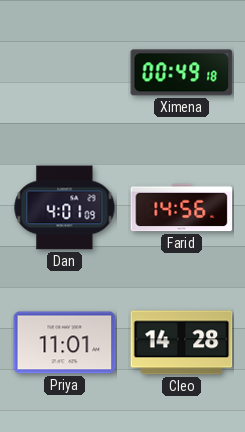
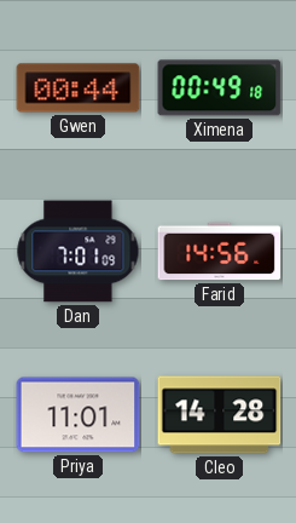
Gwen: none -> 00:44 (79, 88)
Dan: 4:01 -> 7:01 (79, 252)
